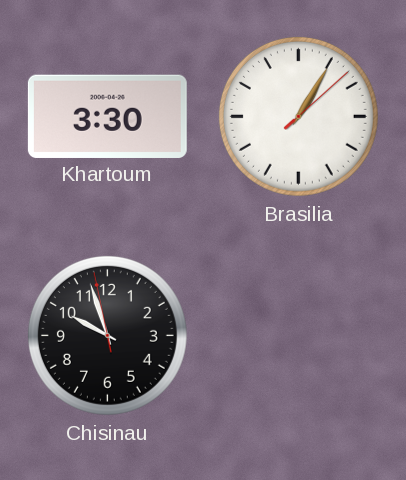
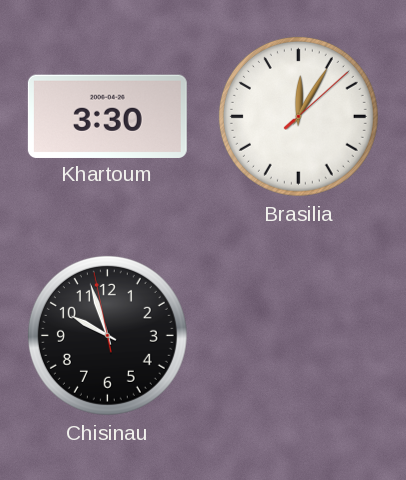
Brasilia: 1:05 -> 12:05 (298, 116)
